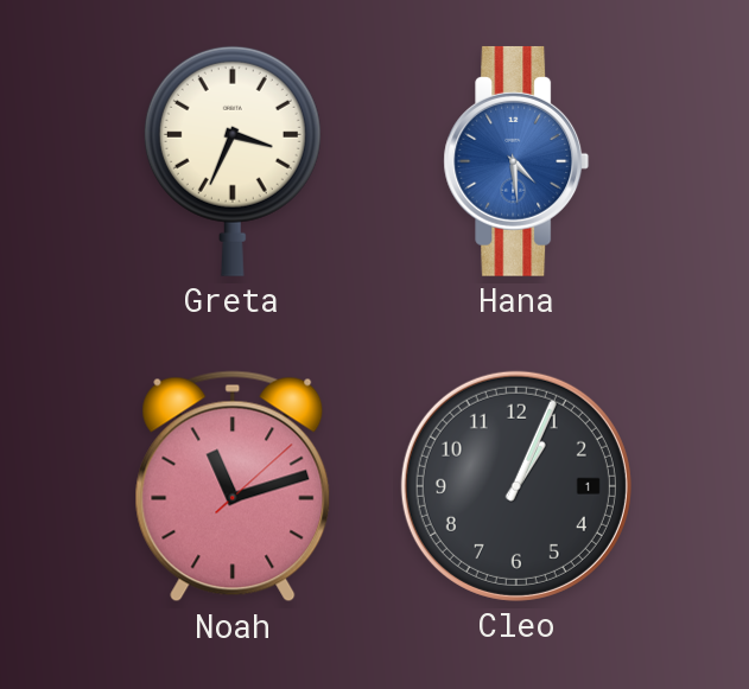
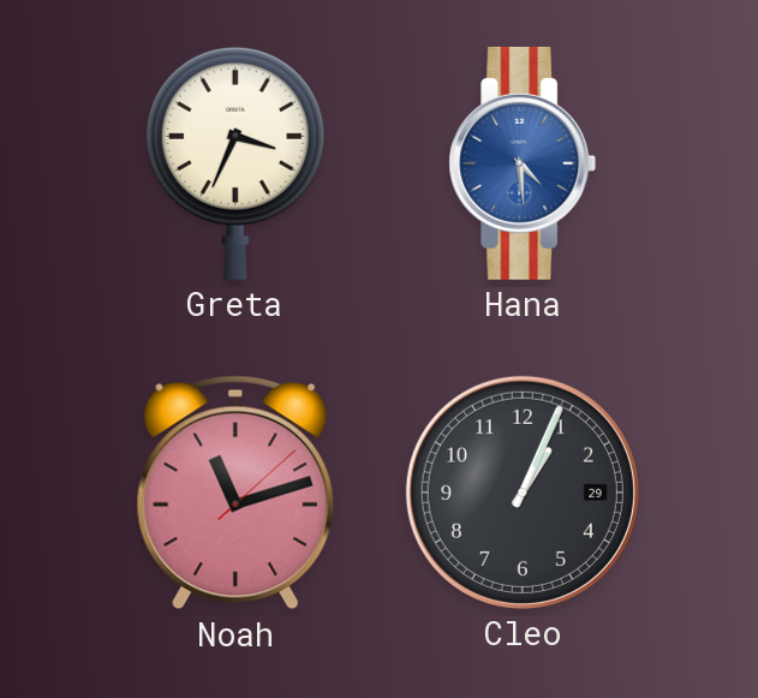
Cleo date: 1 -> 29 (523, 493)
